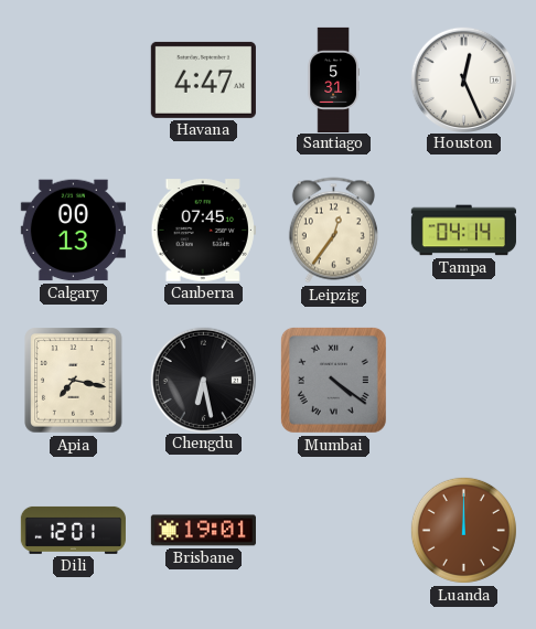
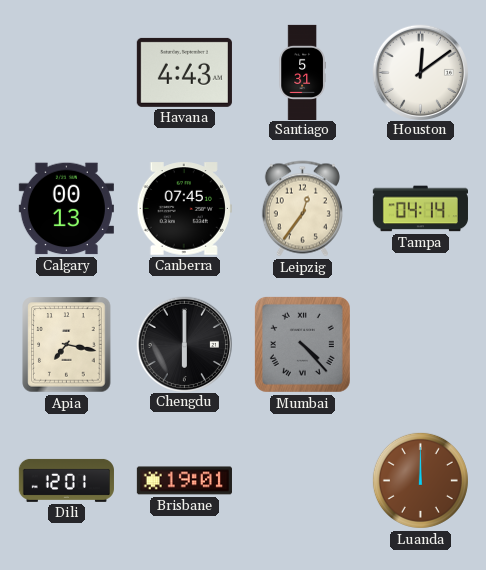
Havana: 4:47 -> 4:43 (184, 72)
Houston: 12:26 -> 12:09 (420, 72)
Chengdu: 6:28 -> 6:00 (184, 344)
Mumbai: 4:21 -> 4:23 (302, 344)
